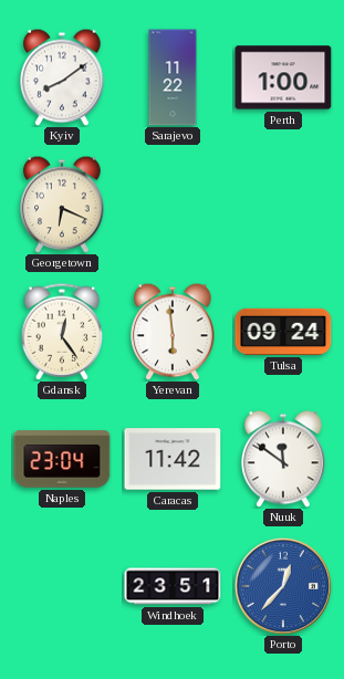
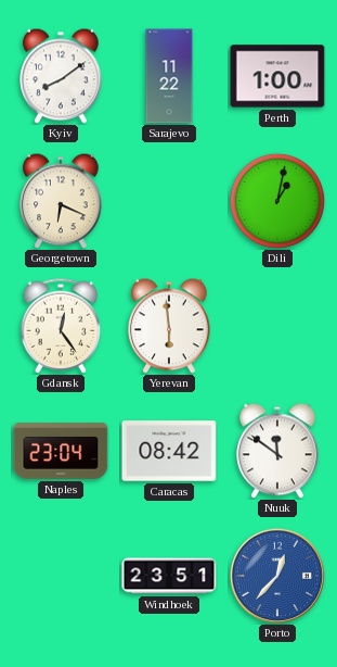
Dili: none -> 1:02 (277, 201)
Tulsa: 09:24 -> none (283, 332)
Caracas: 11:42 -> 08:42 (169, 451)
